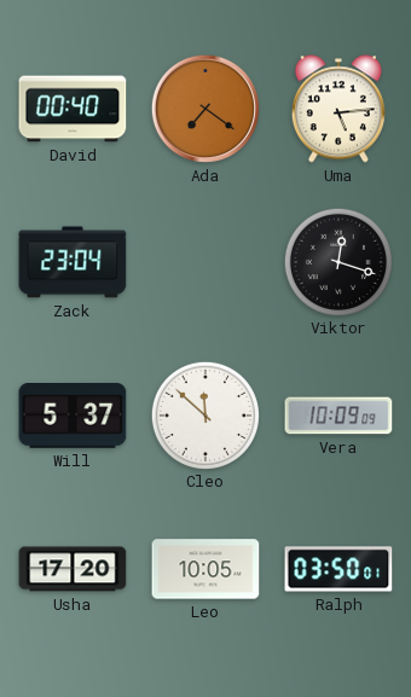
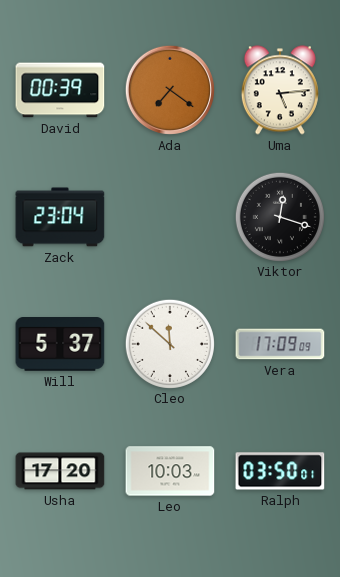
David: 00:40 -> 00:39 (60, 90)
Vera: 10:09 -> 17:09 (280, 344)
Leo: 10:05 -> 10:03 (170, 471)
